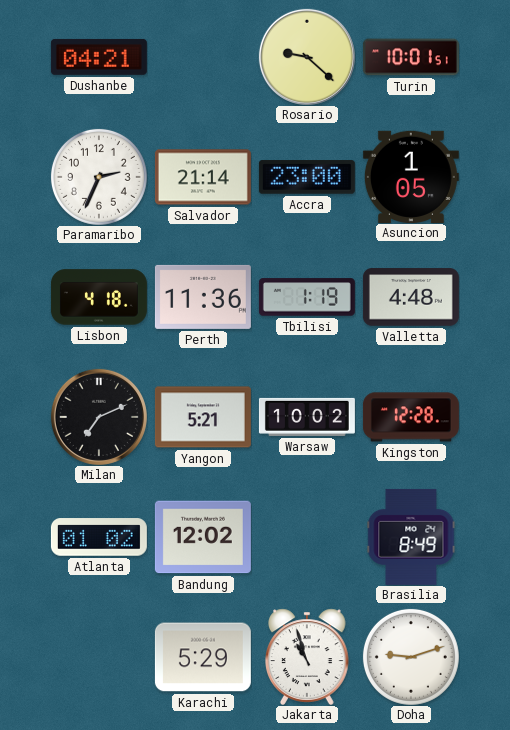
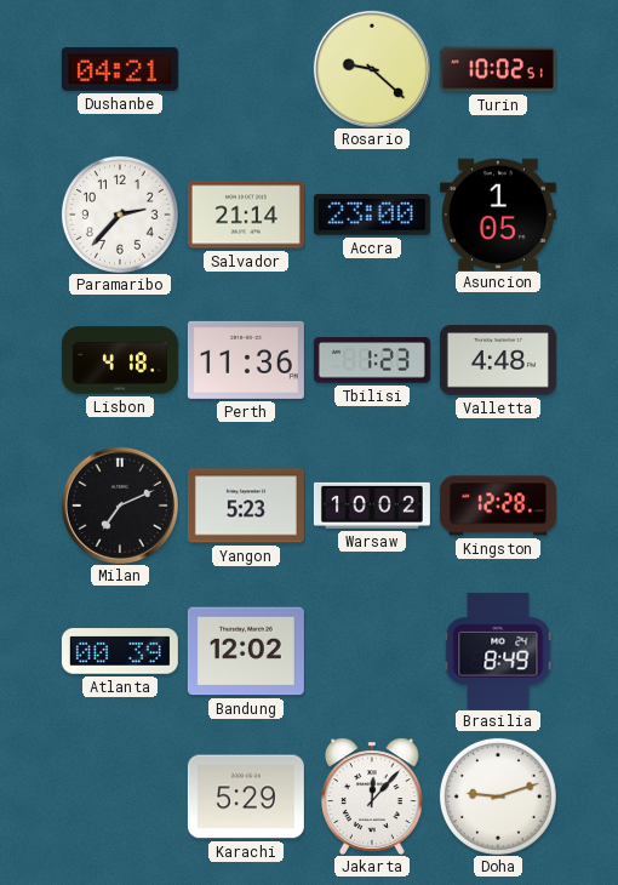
Turin: 10:01 -> 10:02 (498, 69)
Paramaribo: 2:34 -> 2:37 (120, 215)
Tbilisi: 1:19 -> 1:23 (372, 360)
Yangon: 5:21 -> 5:23 (246, 506)
Atlanta: 01:02 -> 00:39 (120, 651)
Jakarta: 10:57 -> 12:07 (373, 796)
